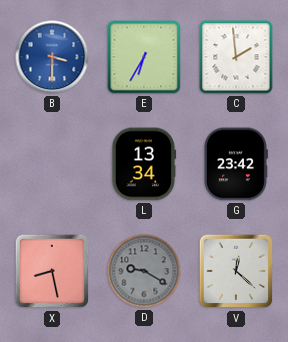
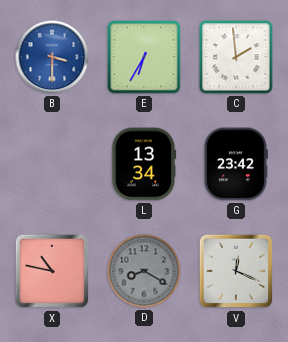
X: 8:28 -> 10:47 (52, 271)
D: 9:20 -> 8:20 (144, 271)
V: 12:22 -> 12:19 (236, 271)
